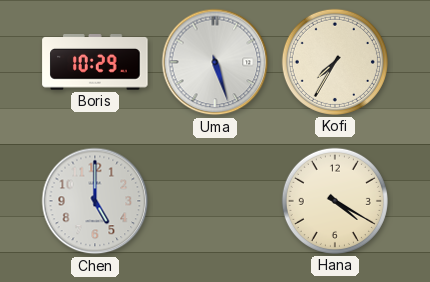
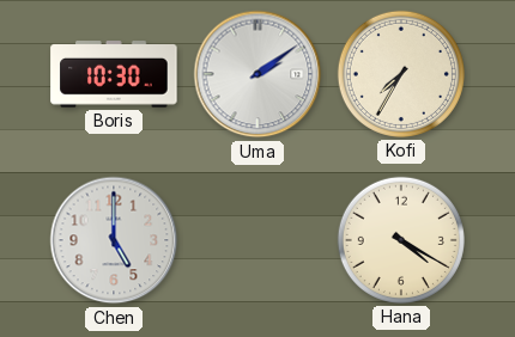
Boris: 10:29 -> 10:30 (114, 75)
Uma: 5:27 -> 2:09 (257, 74)
